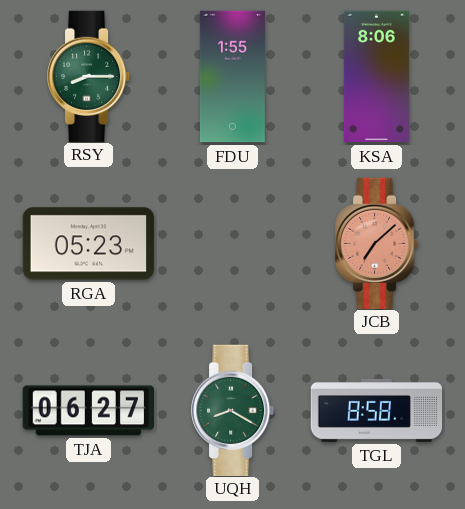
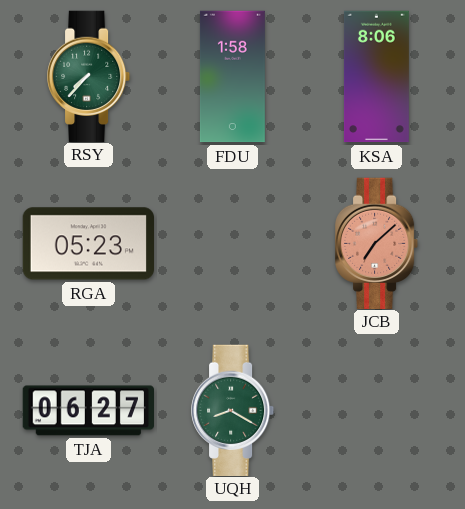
RSY: 8:15 -> 7:37 (90, 76)
FDU: 1:55 -> 1:58 (232, 77)
TGL: 8:58 -> none (377, 410)
